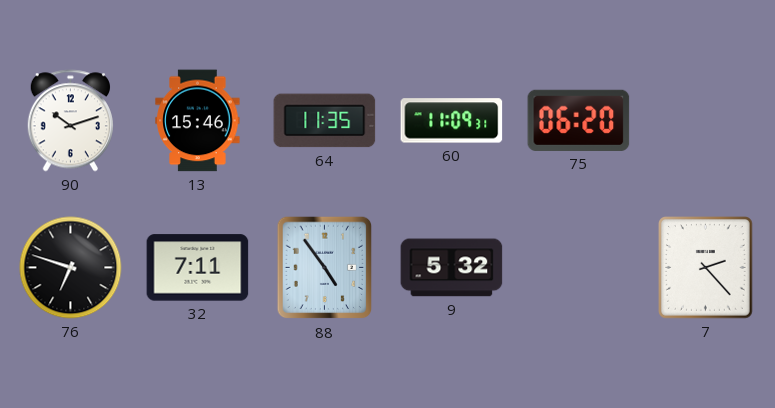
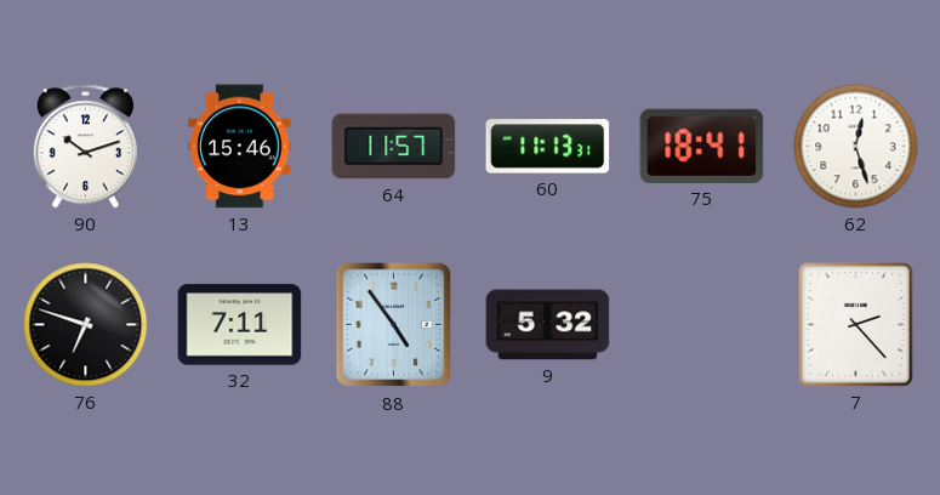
64: 11:35 -> 11:57 (394, 147)
60: 11:09 -> 11:13 (548, 147)
75: 06:20 -> 18:41 (702, 146)
62: none -> 12:27 (856, 147)
